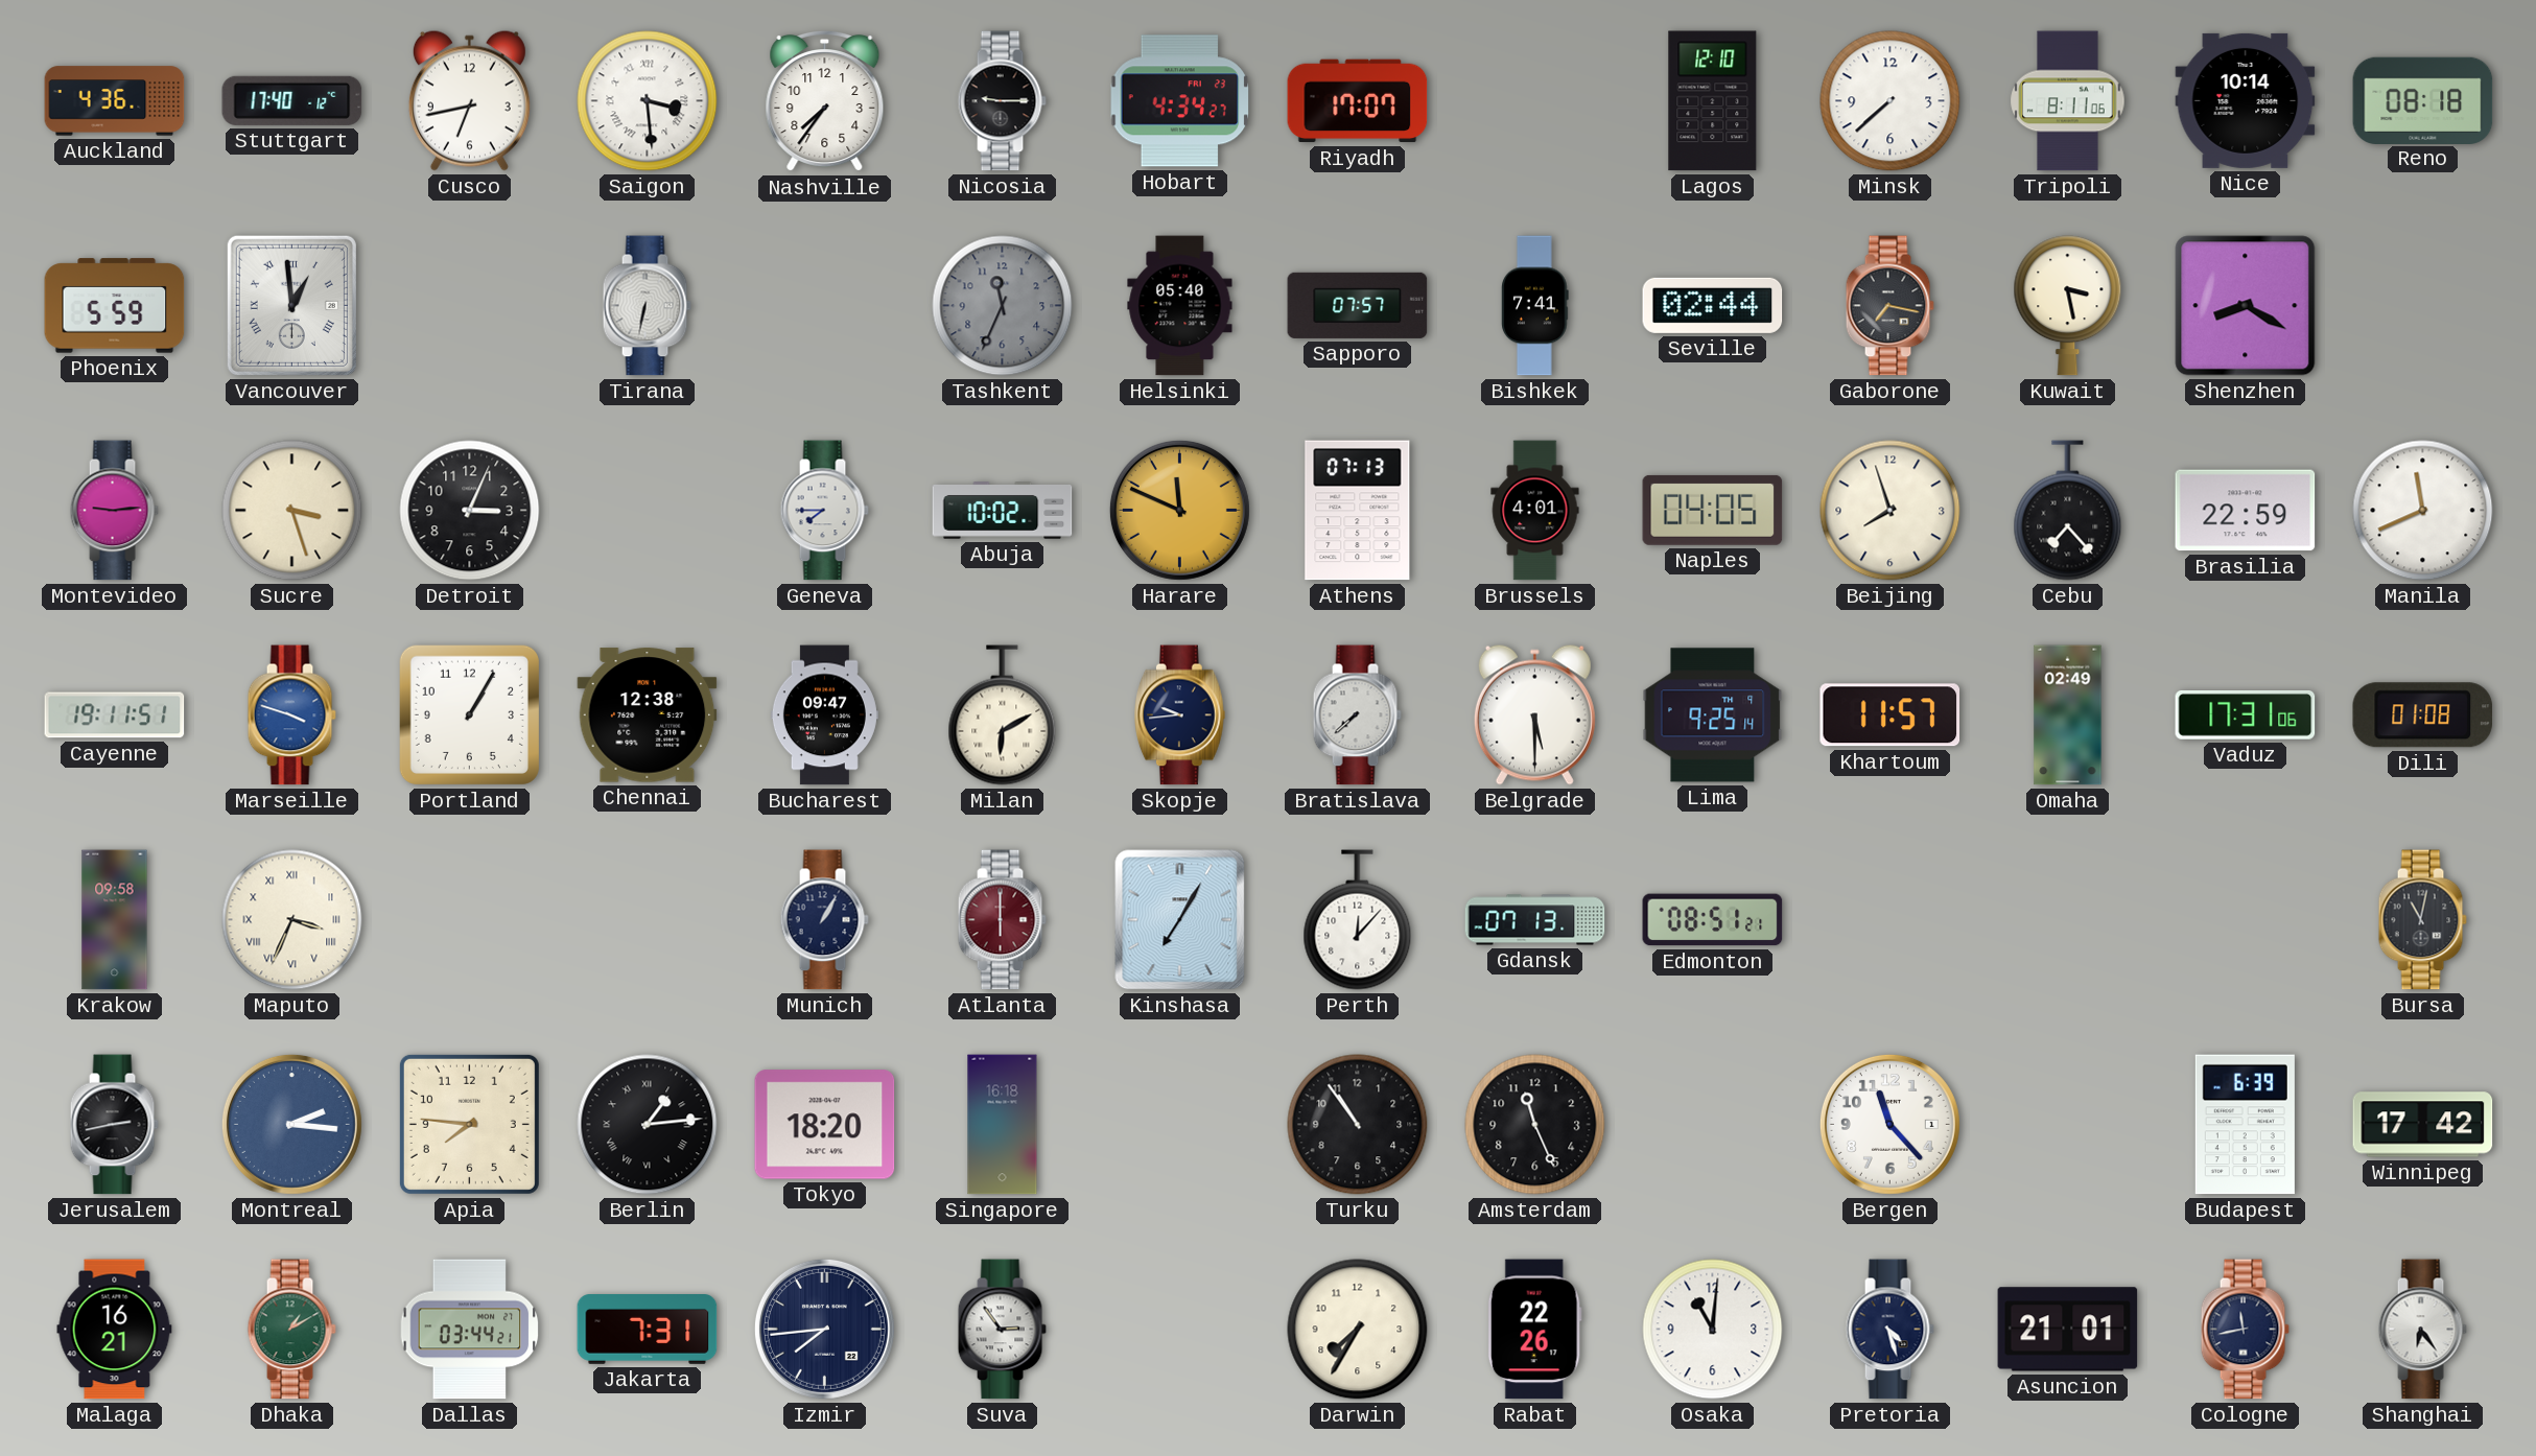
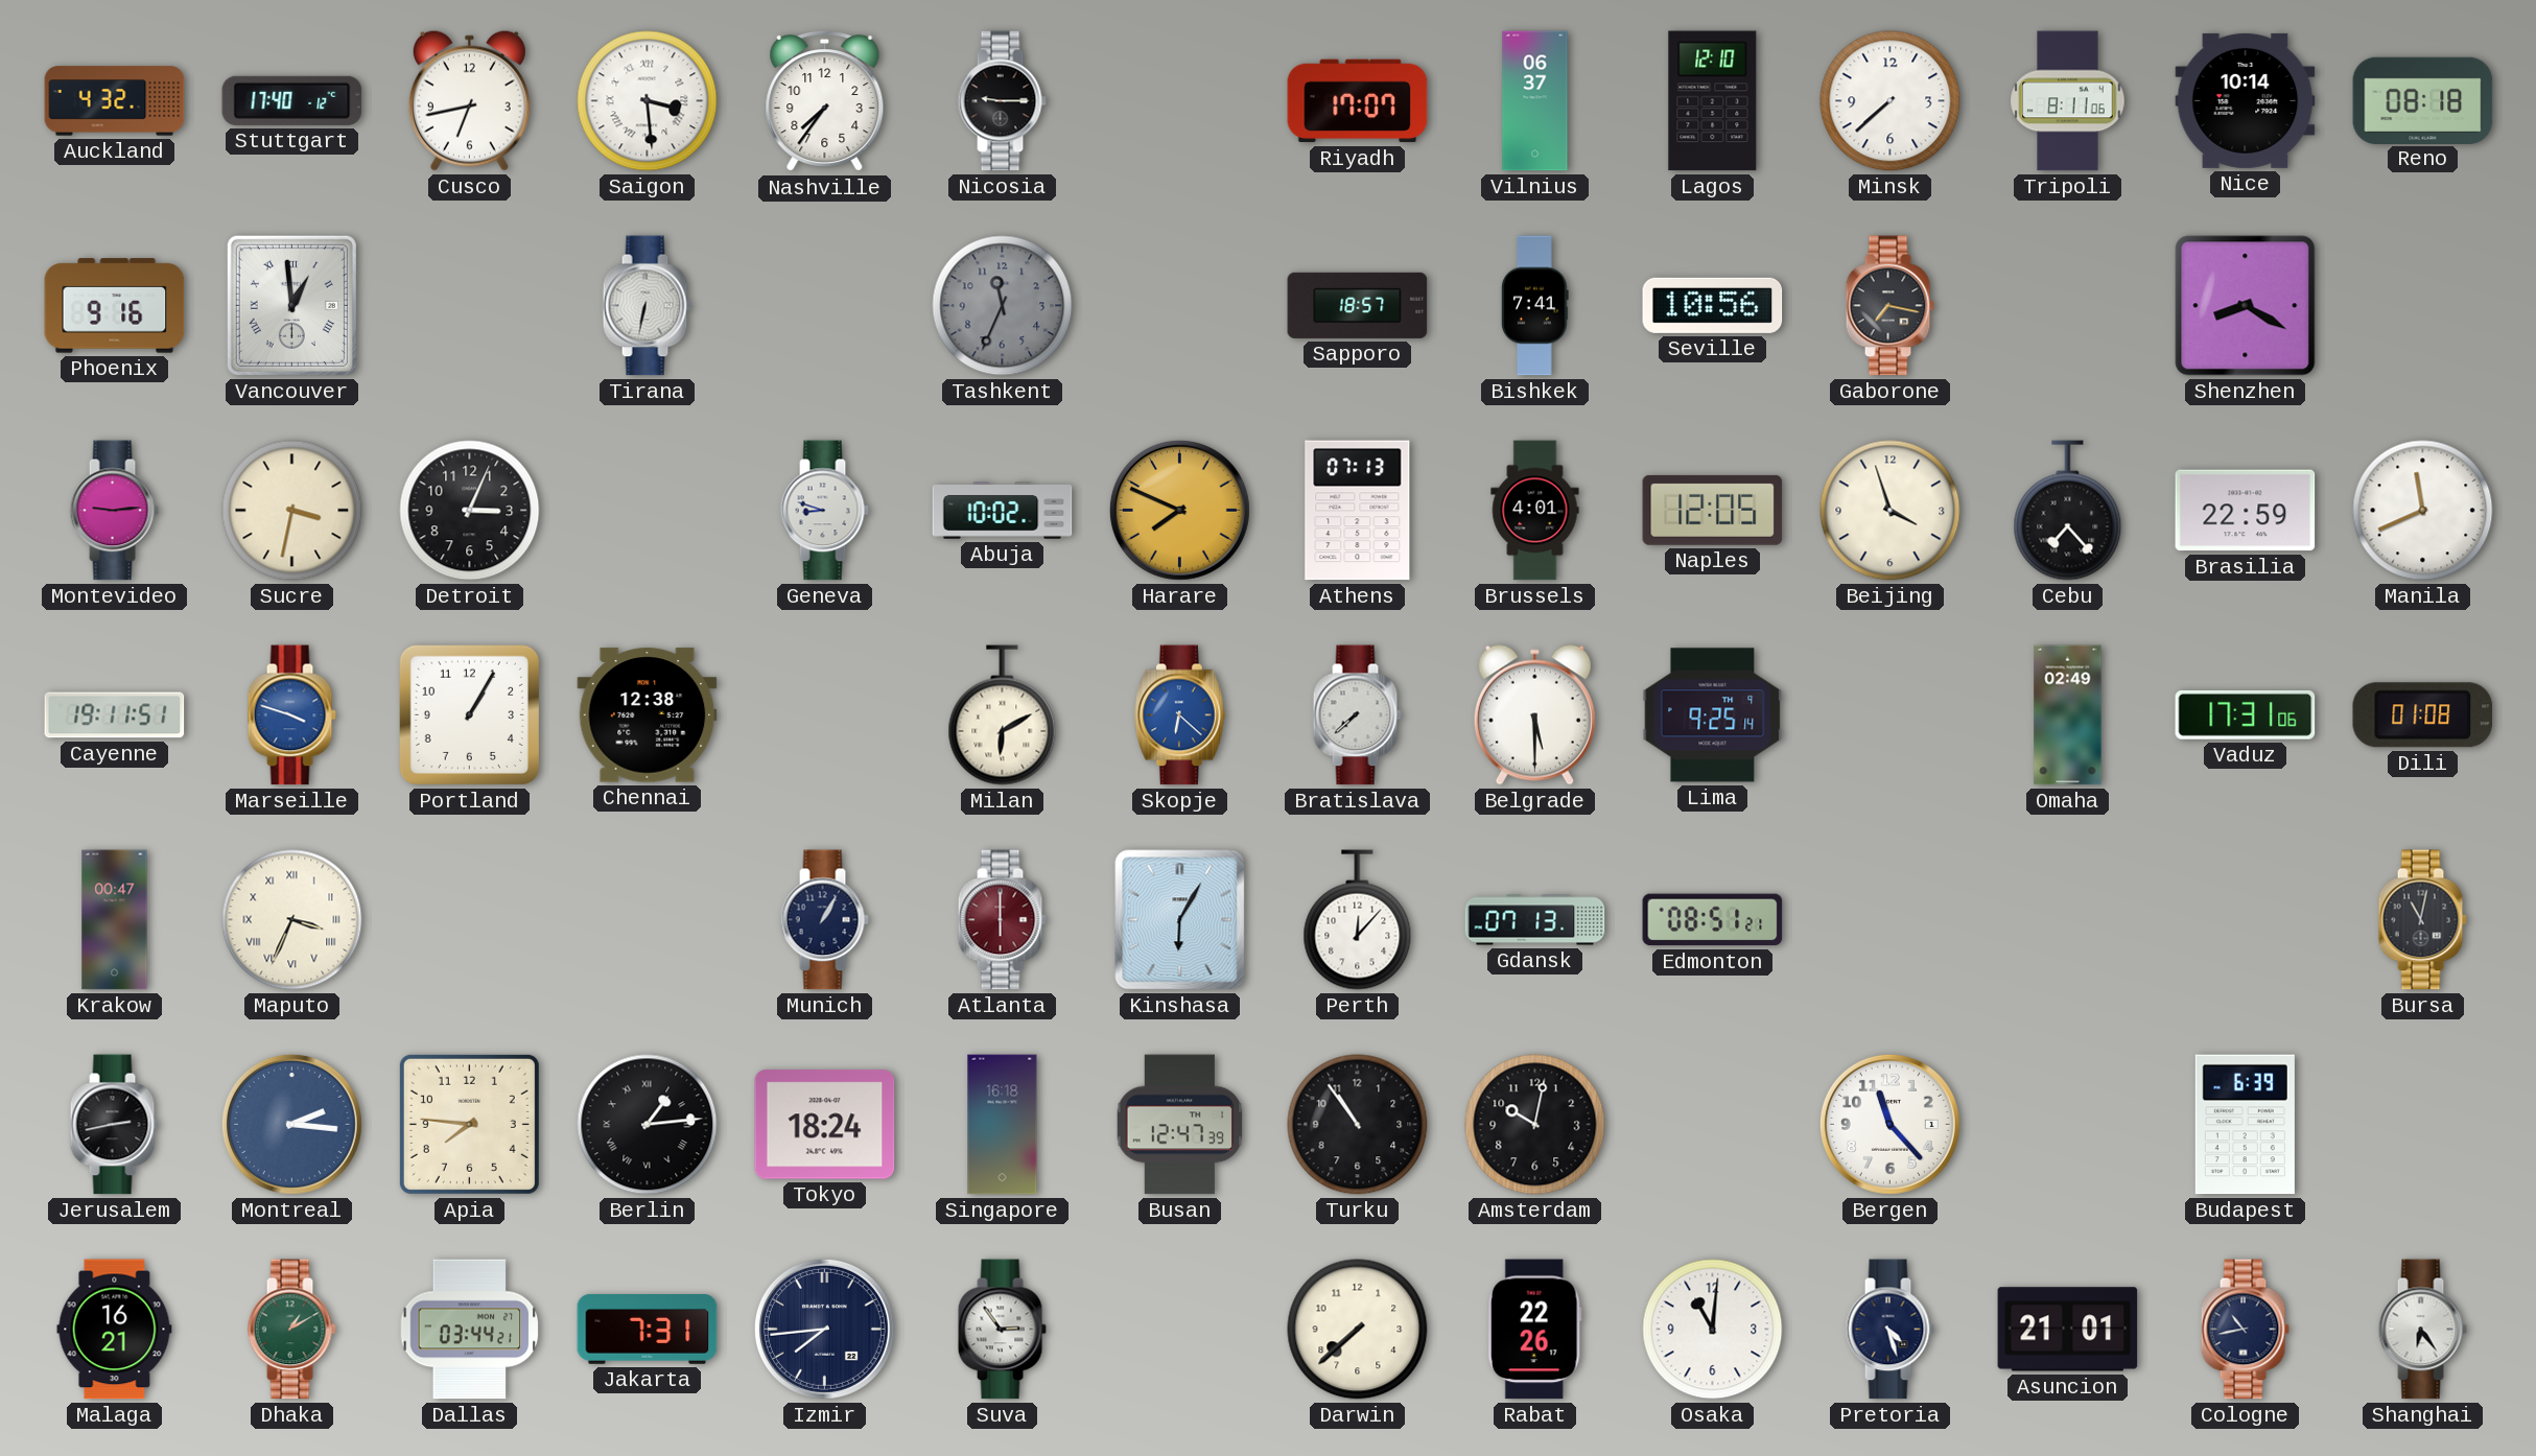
Auckland: 4:36 -> 4:32 (115, 101)
Hobart: 4:34 -> none (1180, 101)
Vilnius: none -> 06:37 (1535, 101)
Phoenix: 5:59 -> 9:16 (115, 306)
Helsinki: 05:40 -> none (1180, 306)
Sapporo: 07:57 -> 18:57 (1358, 305)
Seville: 02:44 -> 10:56 (1713, 305)
Kuwait: 3:28 -> none (2068, 306)
Sucre: 3:27 -> 3:32 (292, 511)
Geneva: 7:45 -> 8:48 (824, 511)
Harare: 11:49 -> 7:49 (1179, 510)
Naples: 04:05 -> 12:05 (1713, 510)
Beijing: 7:57 -> 3:57 (1891, 511)
Bucharest: 09:47 -> none (824, 715)
Skopje: 9:44 -> 6:22 (1180, 715)
Skopje dial: navy -> blue (1180, 715)
Khartoum: 11:57 -> none (1891, 715)
Krakow: 09:58 -> 00:47 (115, 920)
Kinshasa: 7:05 -> 6:05 (1180, 920)
Tokyo: 18:20 -> 18:24 (825, 1125)
Busan: none -> 12:47 (1180, 1125)
Amsterdam: 11:26 -> 10:02 (1535, 1125)
Winnipeg: 17:42 -> none (2423, 1125)
Darwin: 7:35 -> 7:38 (1358, 1330)
Cologne: 11:43 -> 10:43 (2245, 1330)
